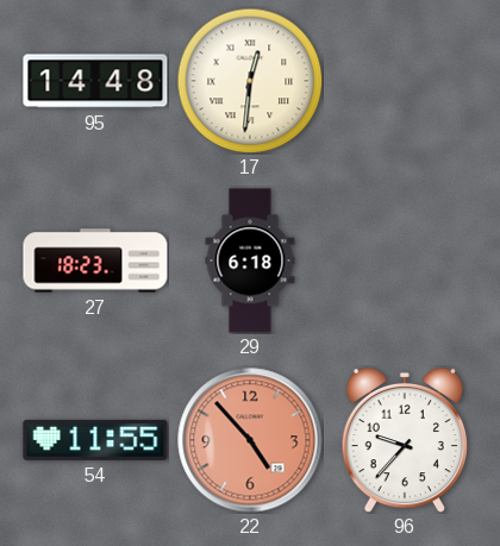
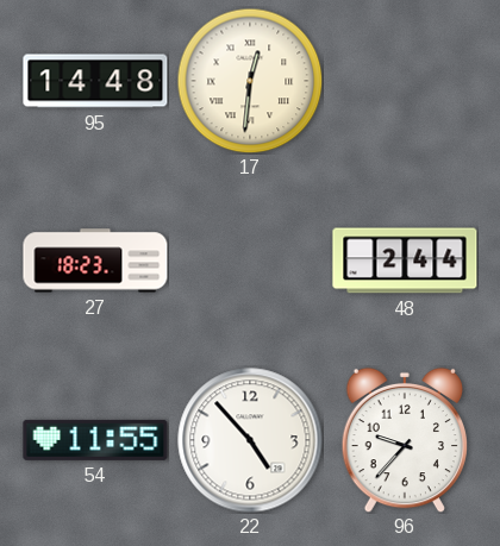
29: 6:18 -> none (250, 261)
48: none -> 2:44 (405, 261)
22 dial: salmon -> white (250, 440)
